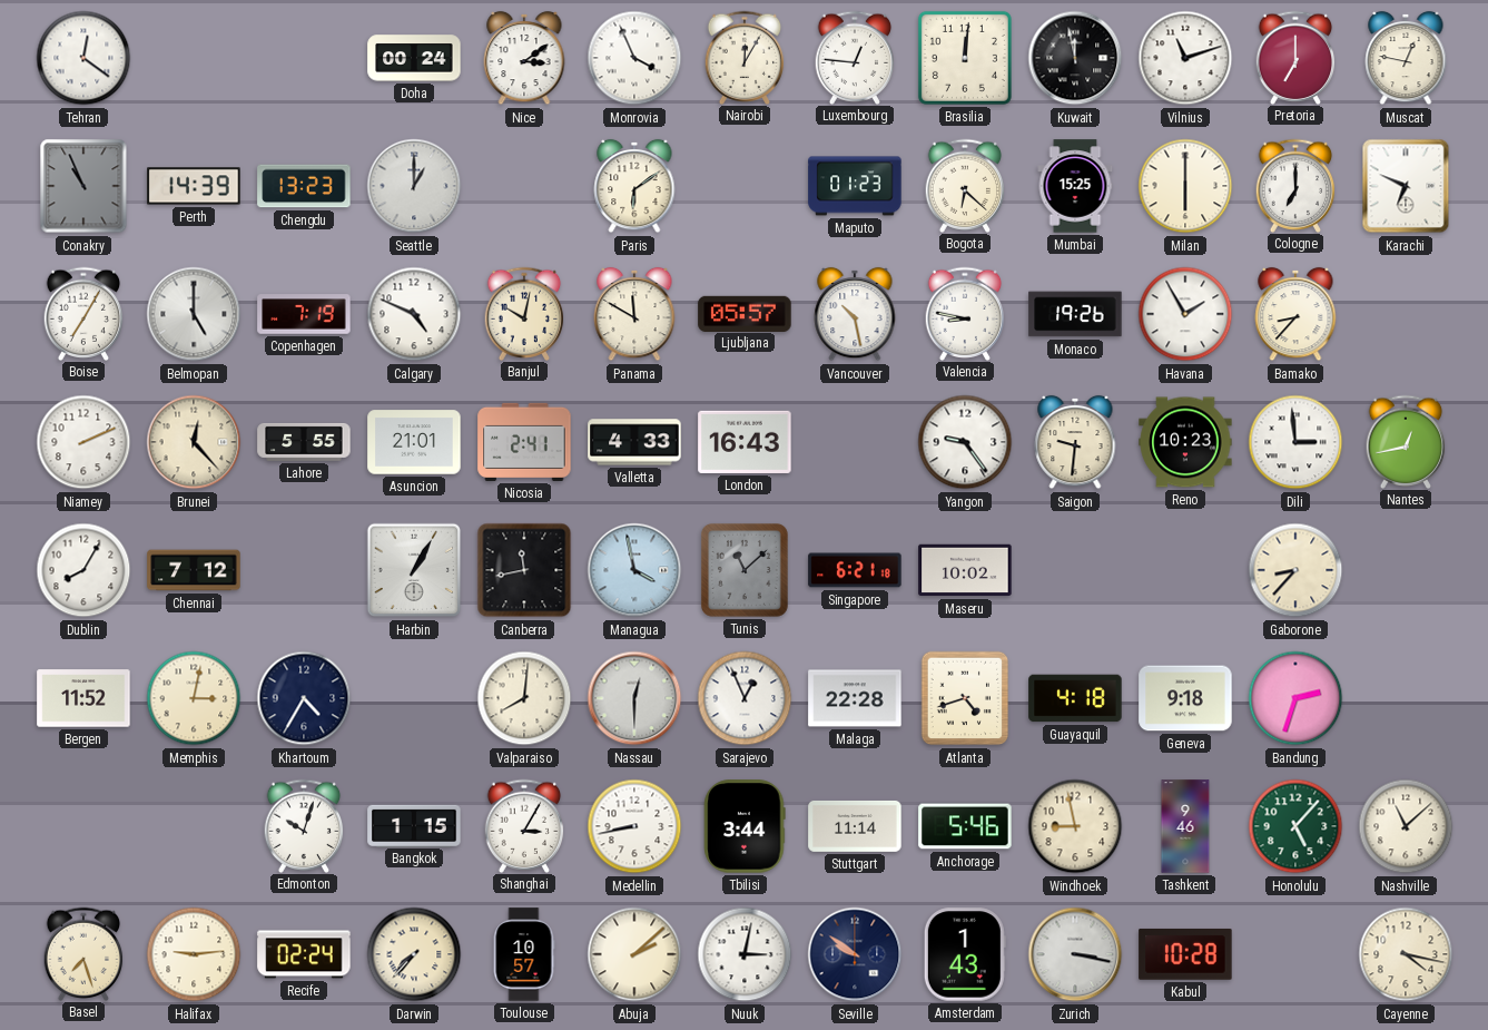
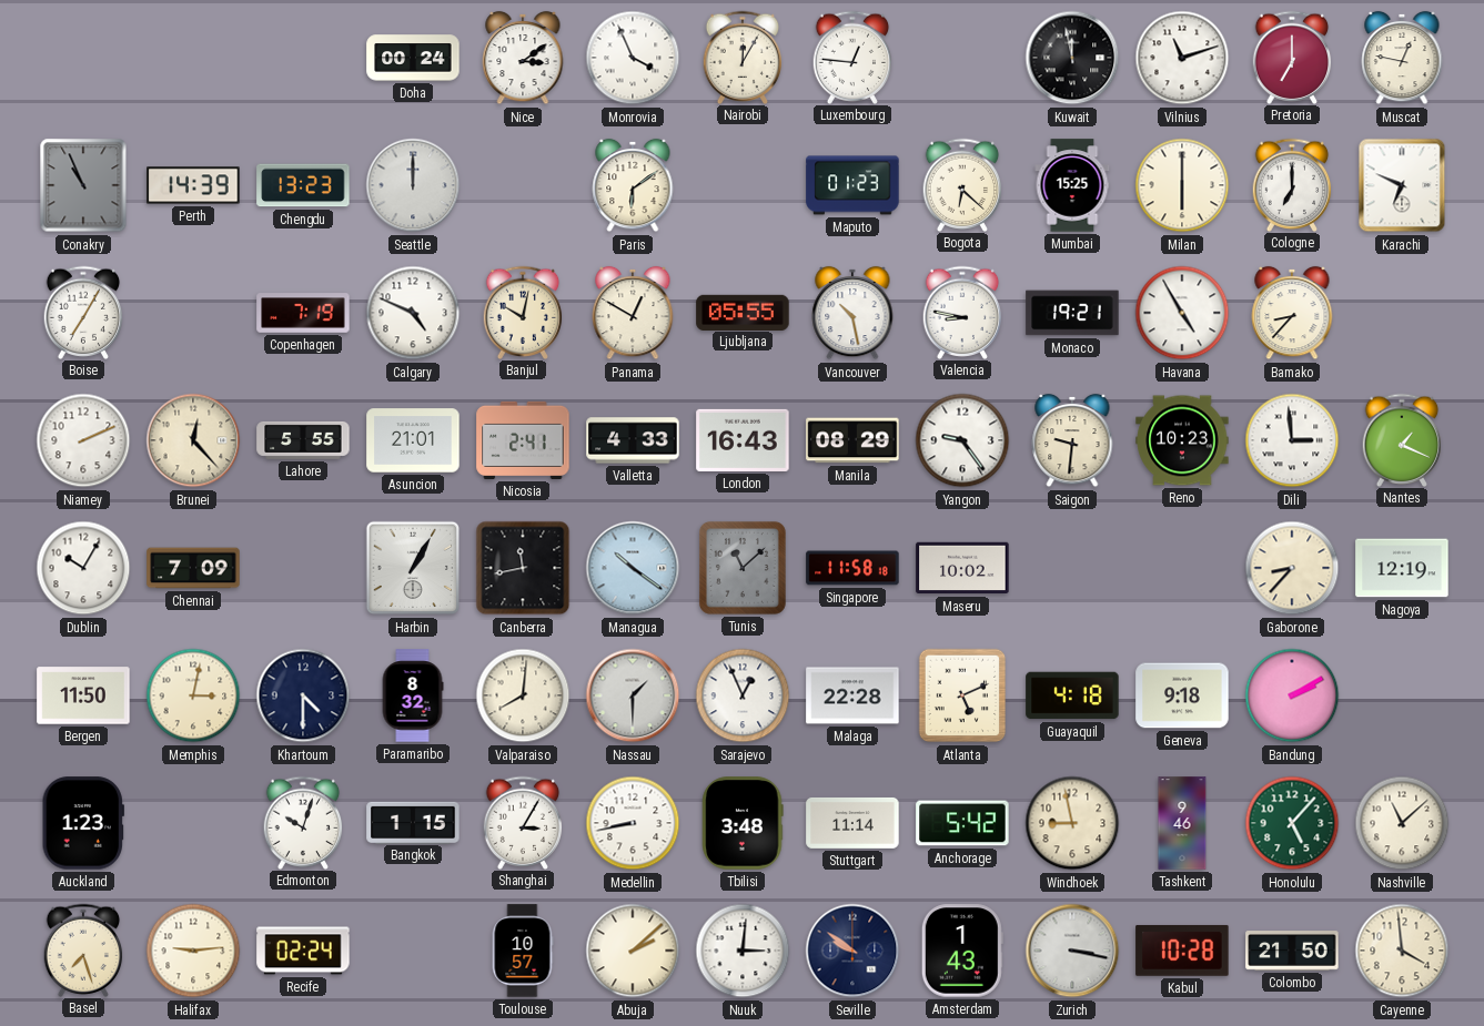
Tehran: 12:21 -> none (83, 58)
Brasilia: 12:01 -> none (965, 58)
Seattle: 1:00 -> 12:00 (413, 185)
Belmopan: 5:00 -> none (194, 314)
Panama: 11:50 -> 12:50 (633, 313)
Ljubljana: 05:57 -> 05:55 (743, 312)
Monaco: 19:26 -> 19:21 (1072, 313)
Havana: 1:55 -> 4:55 (1182, 313)
Manila: none -> 08:29 (852, 440)
Nantes: 12:43 -> 1:19 (1402, 439)
Dublin: 8:05 -> 10:05 (83, 568)
Chennai: 7:12 -> 7:09 (193, 568)
Managua: 3:58 -> 10:21 (633, 568)
Singapore: 6:21 -> 11:58 (852, 568)
Nagoya: none -> 12:19 (1402, 568)
Bergen: 11:52 -> 11:50 (83, 695)
Khartoum: 4:35 -> 4:30 (303, 695)
Paramaribo: none -> 8:32 (413, 695)
Nassau: 12:30 -> 1:30 (633, 695)
Atlanta: 4:42 -> 5:11 (962, 695)
Bandung: 2:33 -> 2:10 (1292, 695)
Auckland: none -> 1:23 (82, 823)
Tbilisi: 3:44 -> 3:48 (743, 823)
Anchorage: 5:46 -> 5:42 (962, 823)
Darwin: 7:37 -> none (414, 954)
Nuuk: 3:02 -> 3:01 (743, 951)
Colombo: none -> 21:50 (1292, 952)
Cayenne: 4:17 -> 3:59 (1402, 951)
